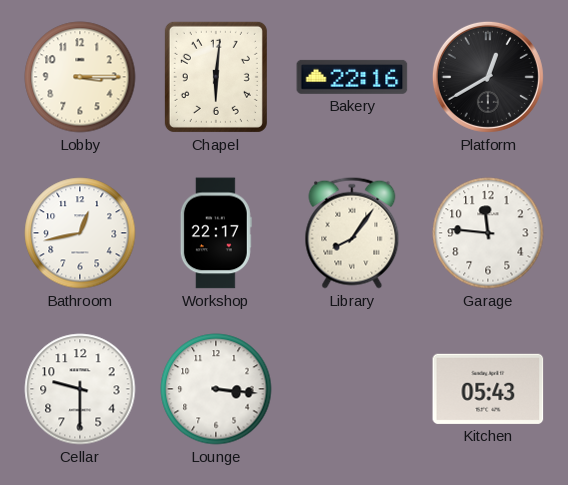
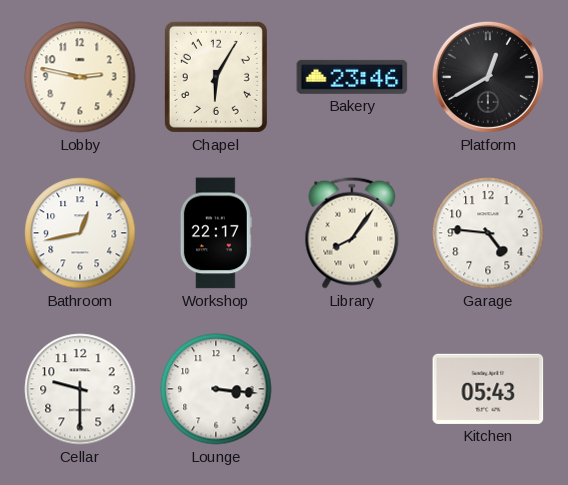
Lobby: 3:15 -> 2:47 (80, 77)
Chapel: 6:01 -> 6:05 (216, 77)
Bakery: 22:16 -> 23:46 (352, 77)
Garage: 11:46 -> 4:46 (488, 233)
